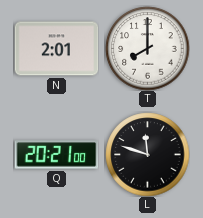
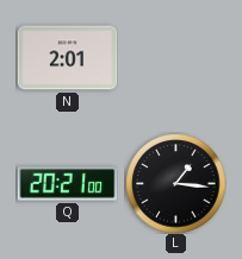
T: 8:00 -> none (147, 48)
L: 11:48 -> 1:16 (175, 183)
